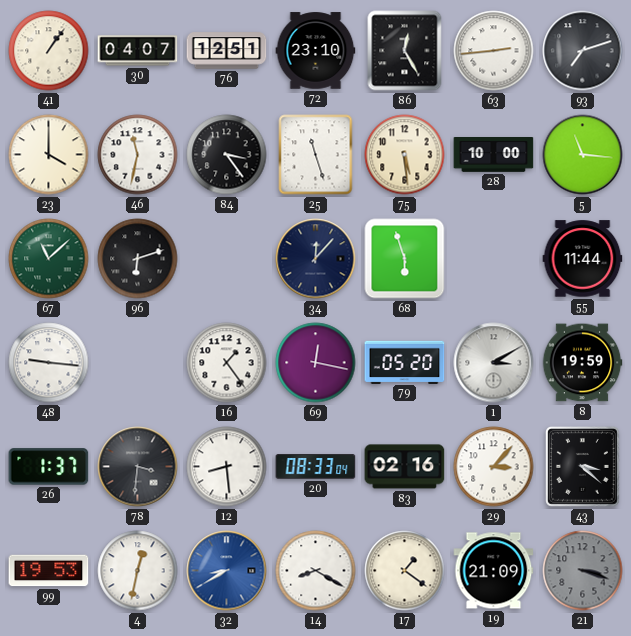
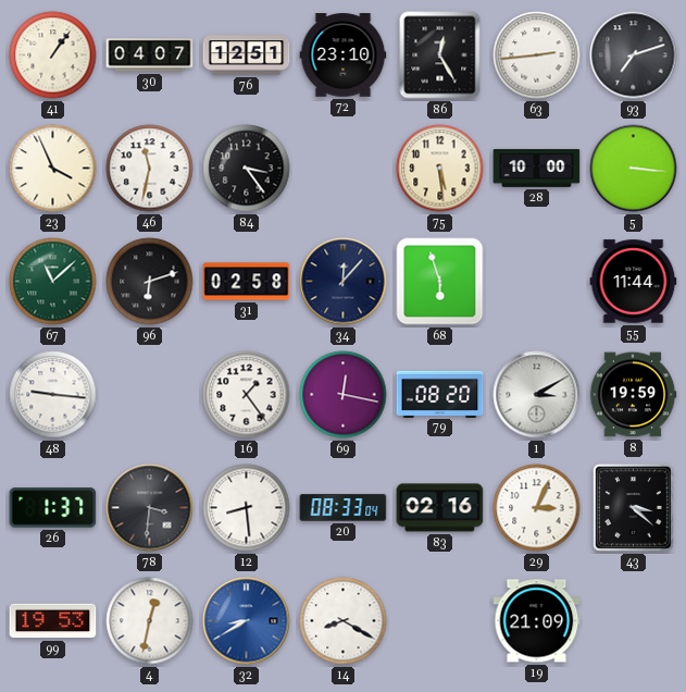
23: 4:00 -> 3:56 (53, 169)
25: 11:27 -> none (316, 155)
5: 11:16 -> 3:16 (634, 169)
31: none -> 02:58 (247, 282)
79: 05:20 -> 08:20 (440, 394)
29: 3:07 -> 3:04 (537, 508)
17: 1:21 -> none (405, 571)
21: 3:18 -> none (583, 571)
